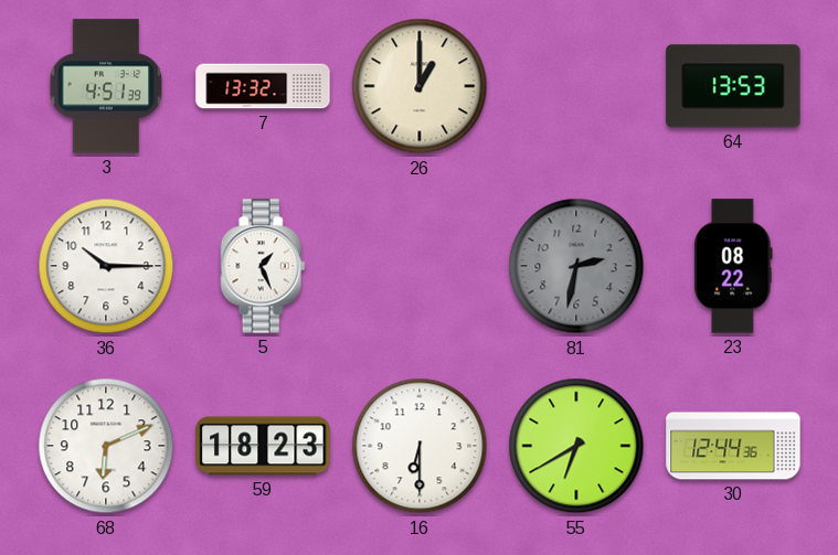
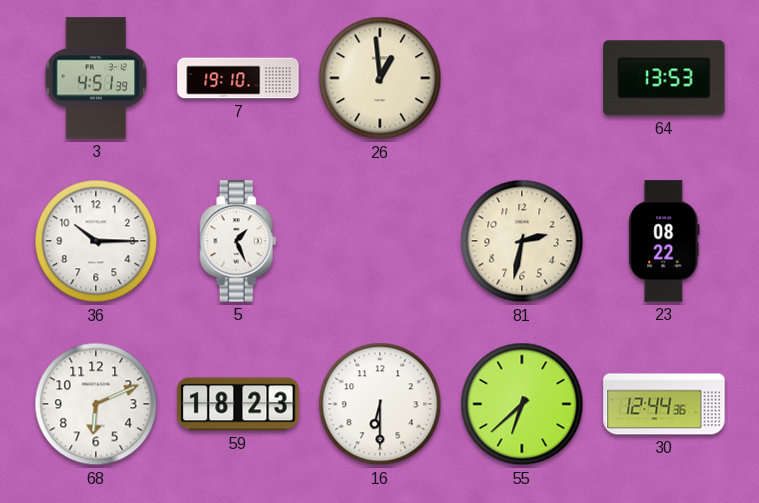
7: 13:32 -> 19:10 (238, 78)
26: 1:00 -> 12:59 (380, 78)
81 dial: grey -> cream (522, 241)
55: 6:40 -> 6:38 (522, 404)
